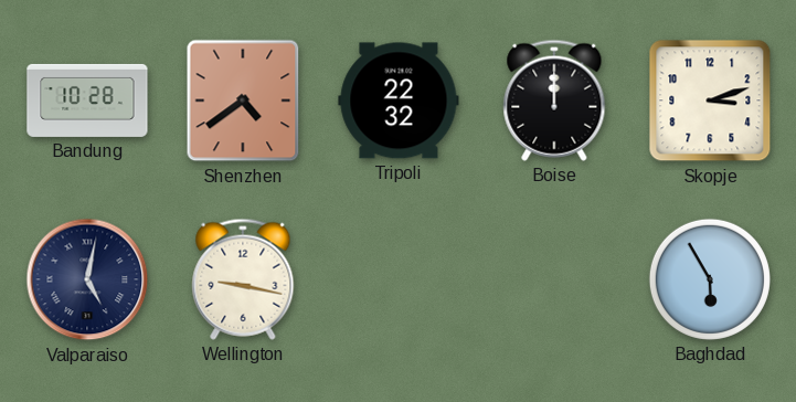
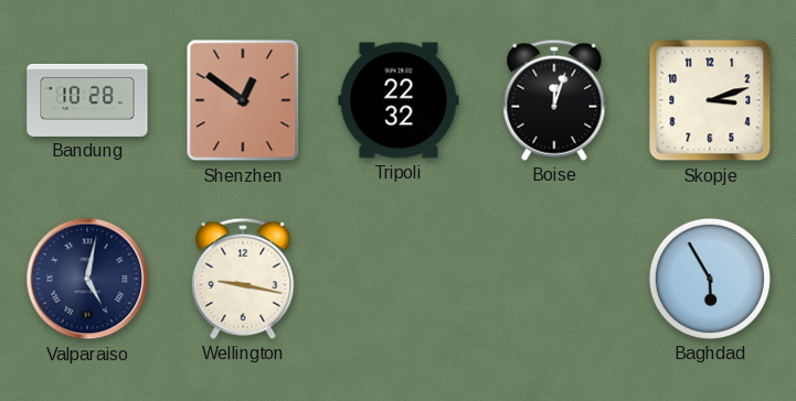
Shenzhen: 4:39 -> 12:51 (243, 100)
Boise: 12:00 -> 12:03 (554, 100)
